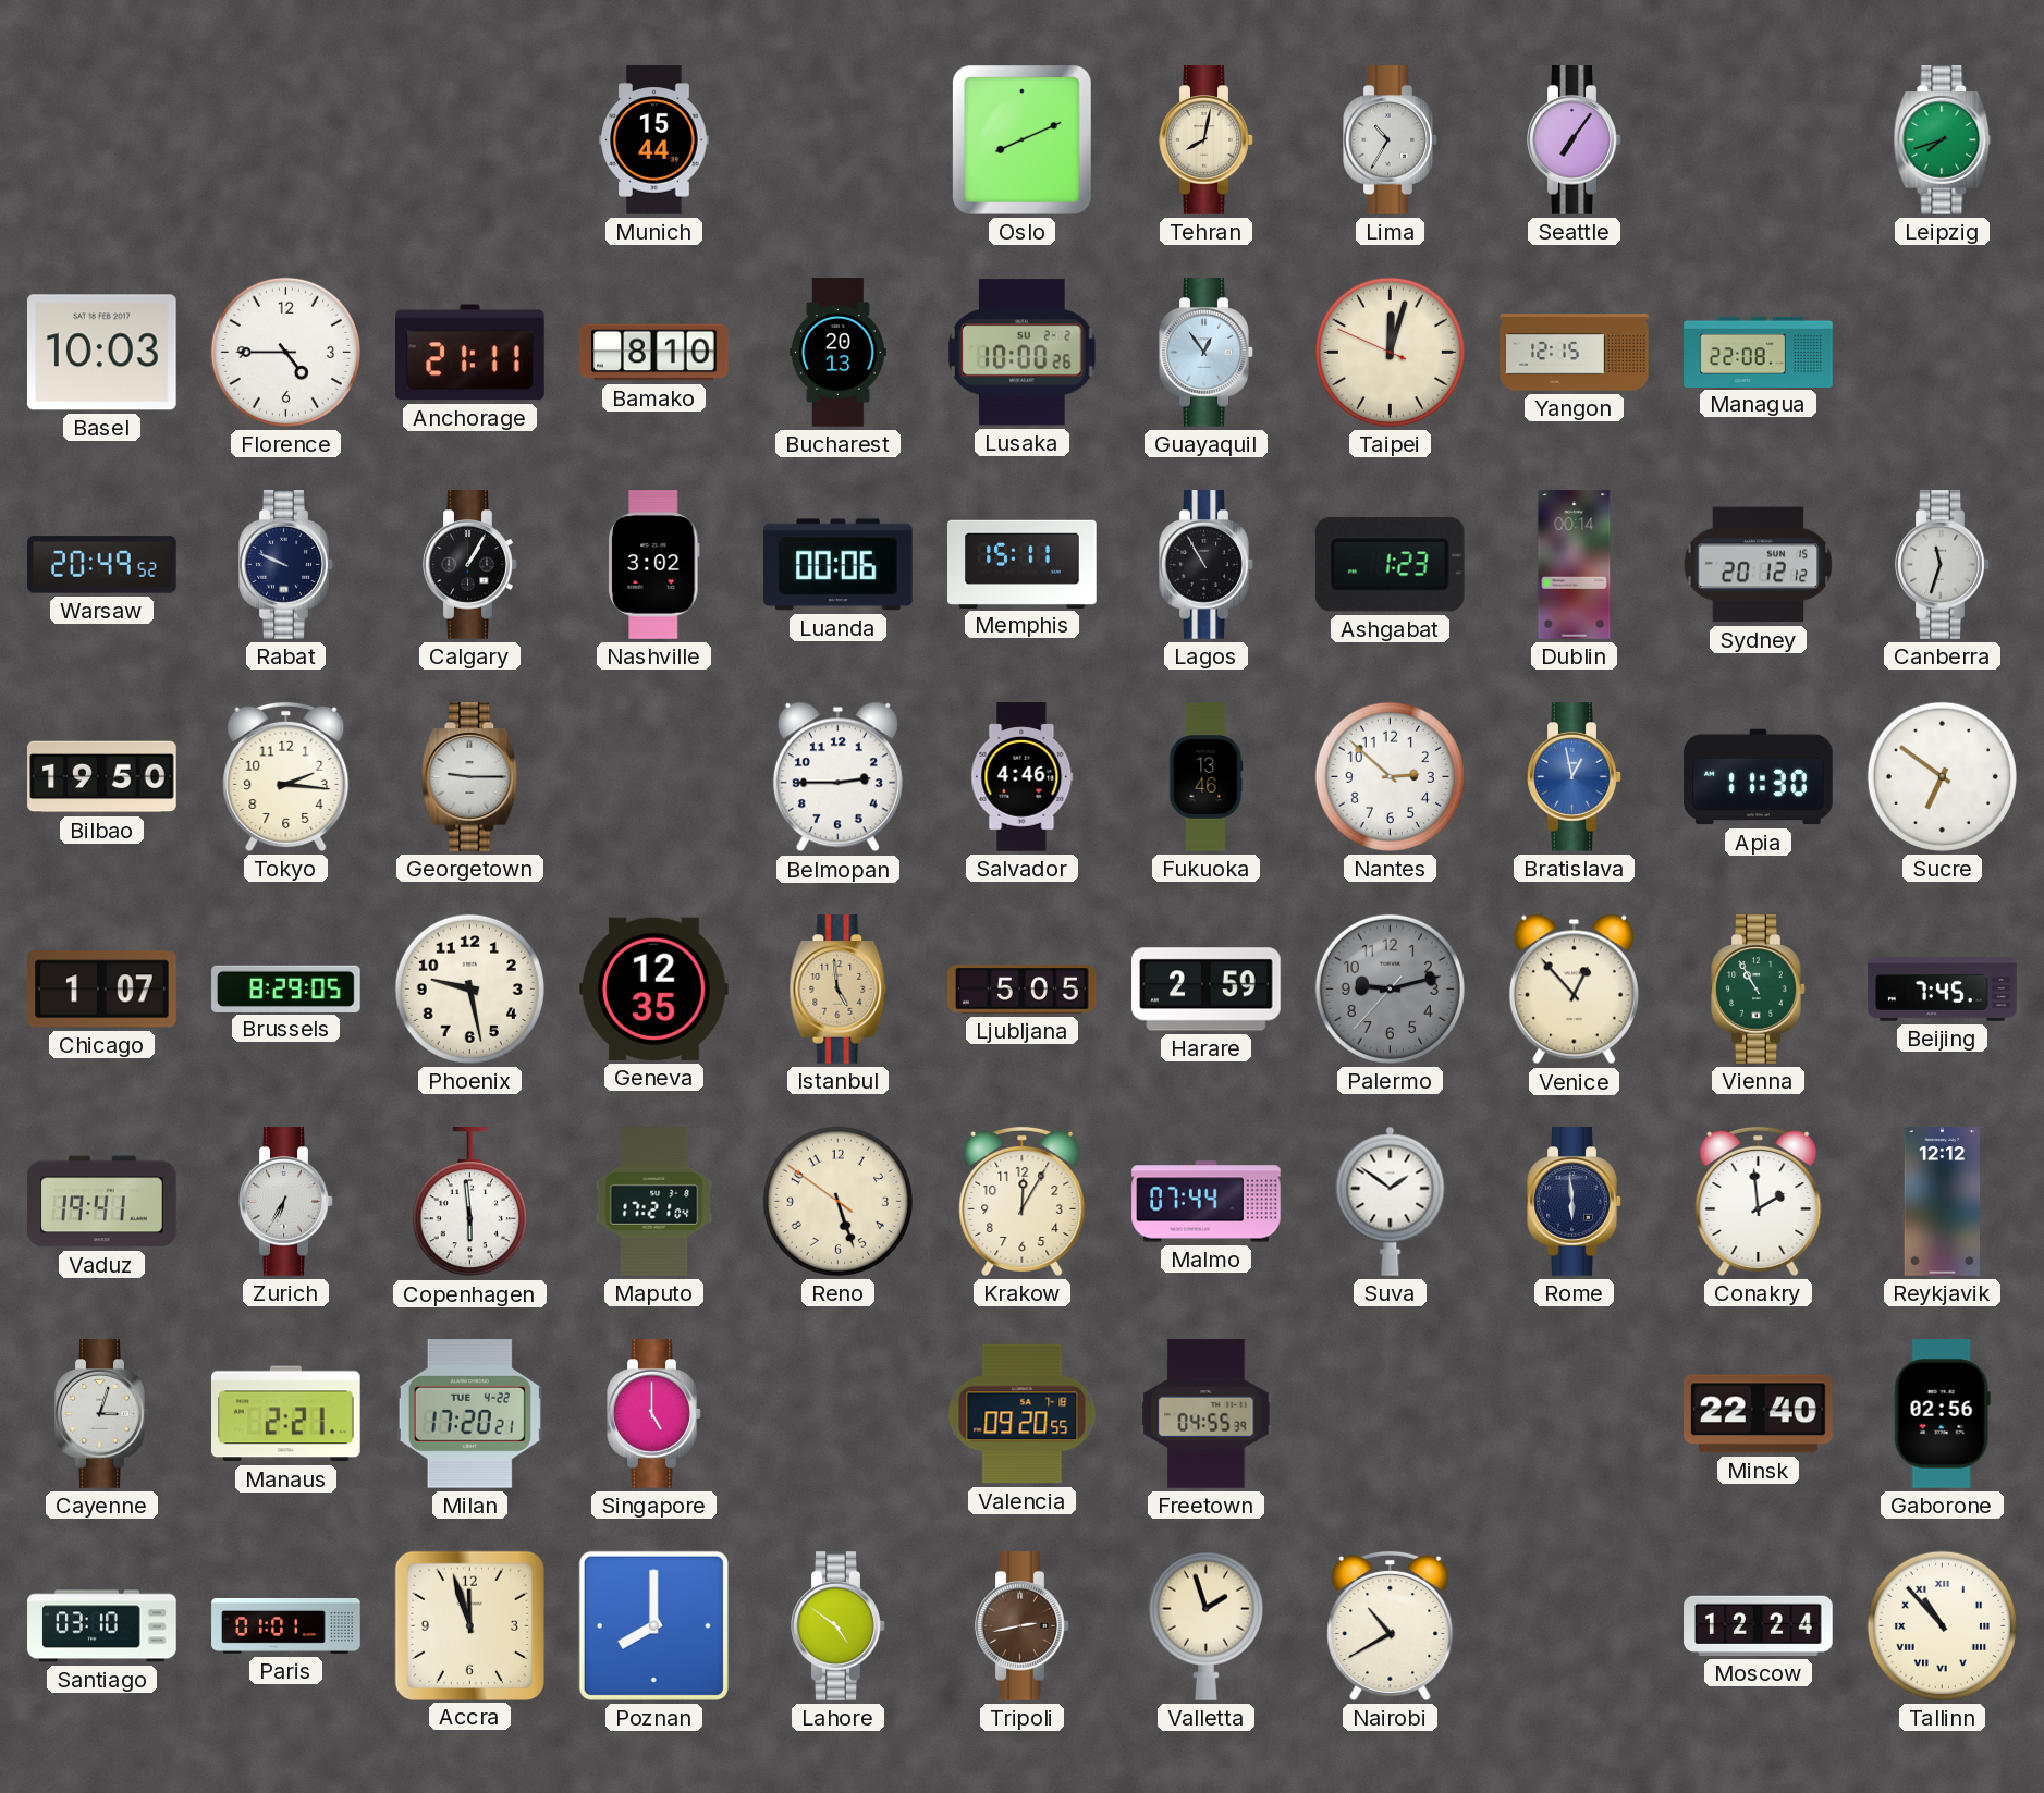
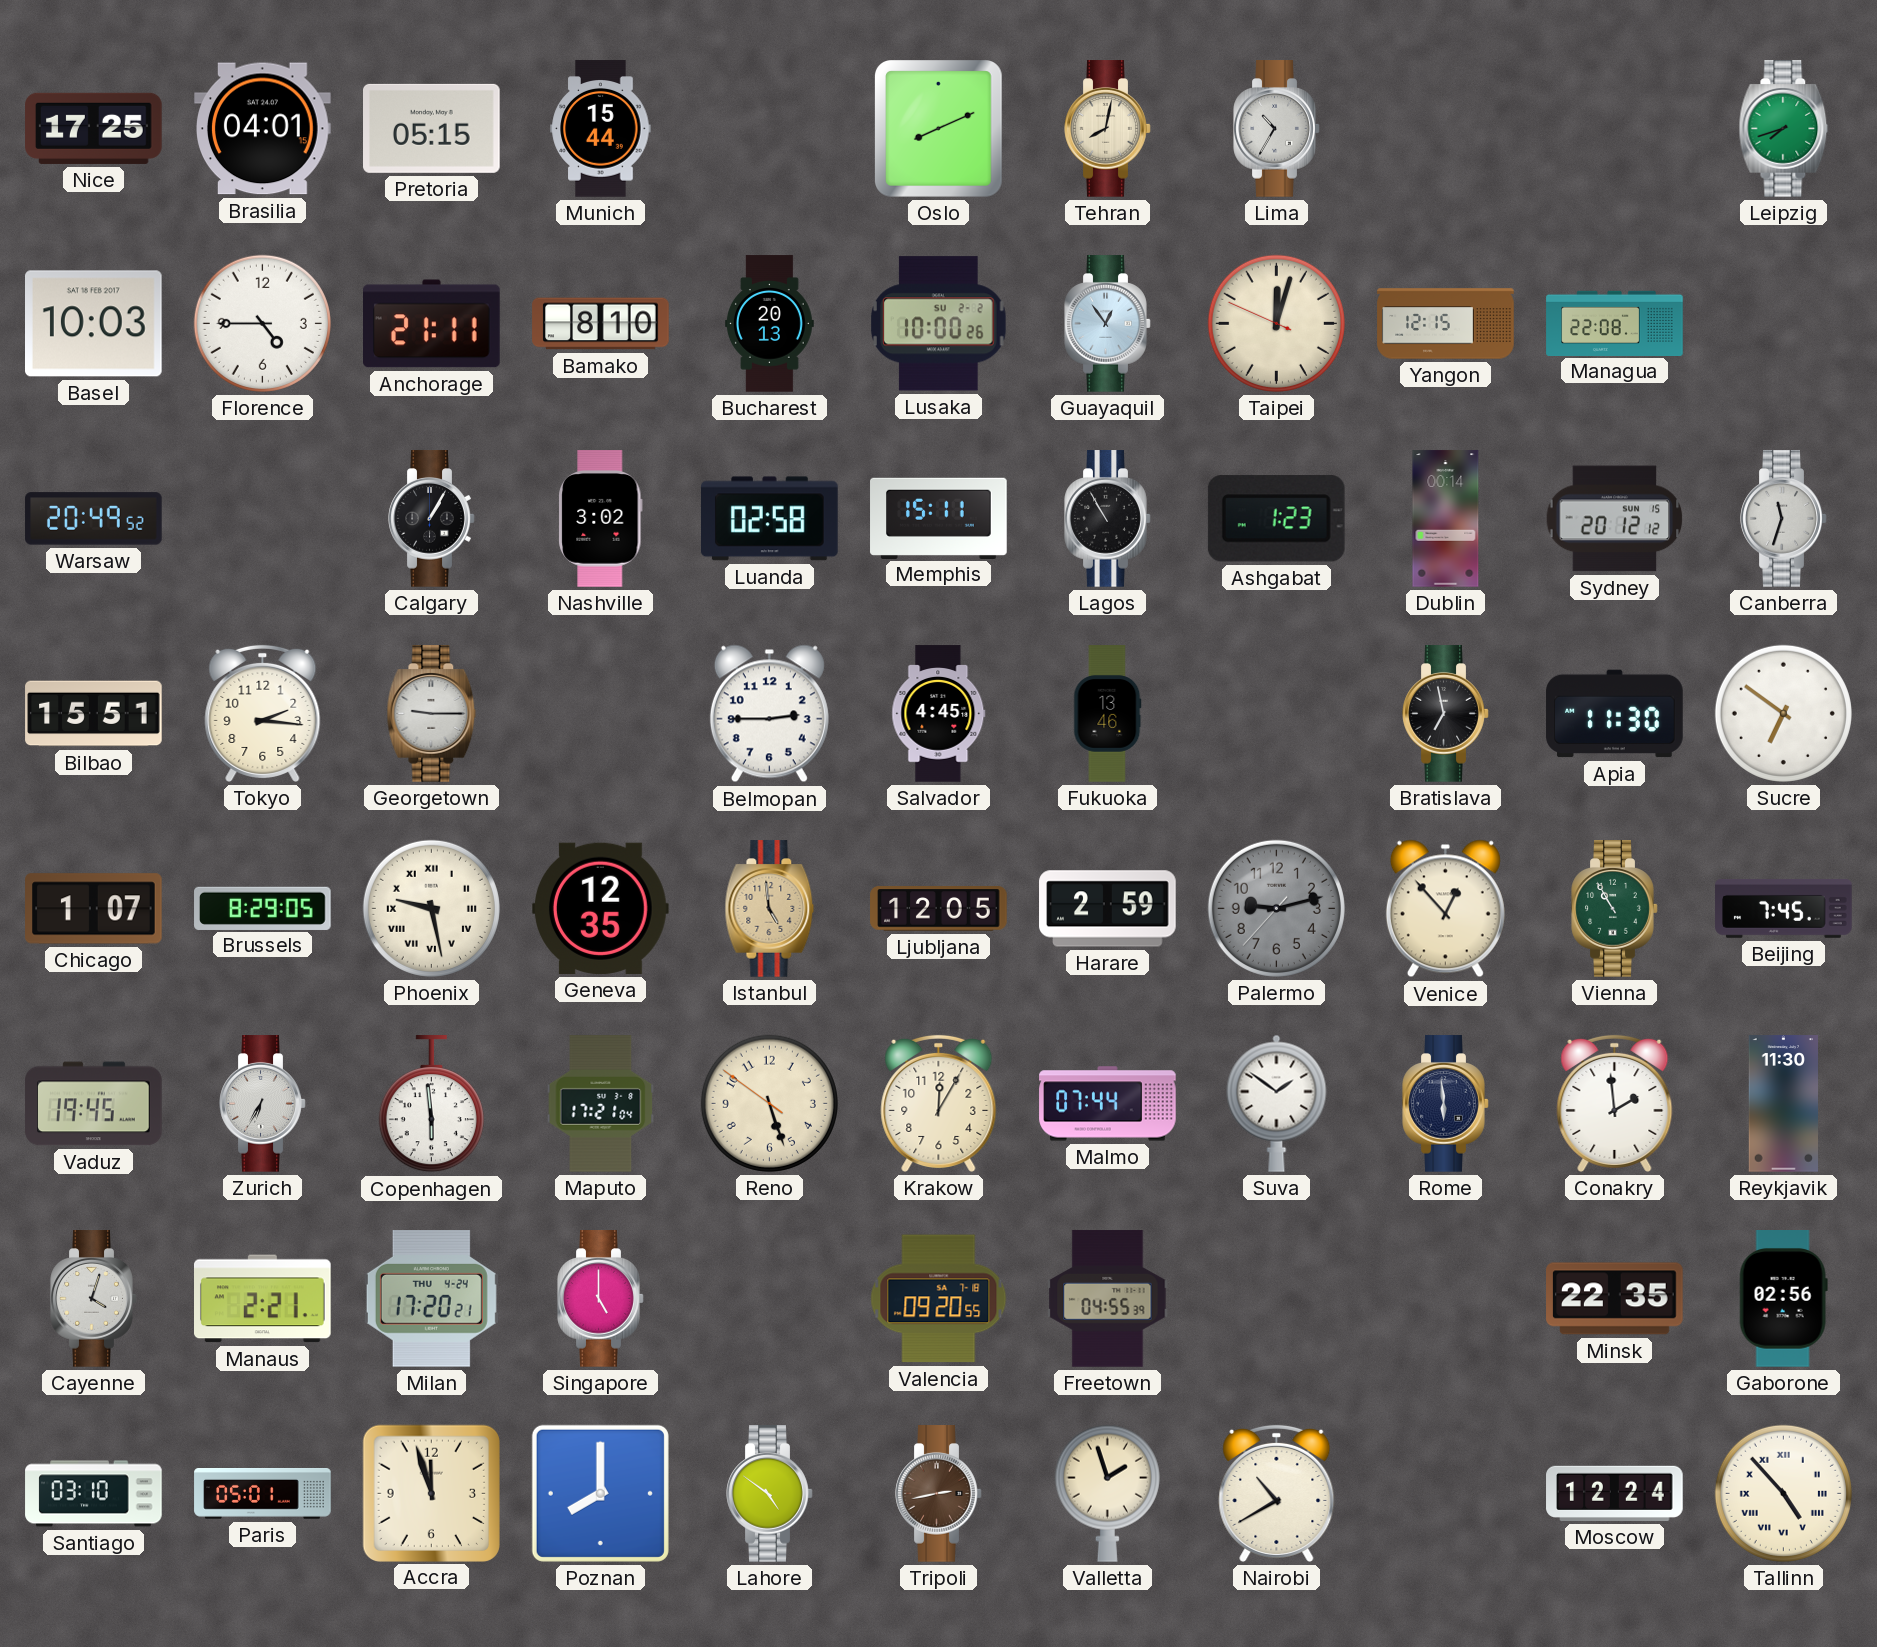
Nice: none -> 17:25 (94, 128)
Brasilia: none -> 04:01 (263, 129)
Pretoria: none -> 05:15 (432, 128)
Seattle: 7:06 -> none (1575, 140)
Rabat: 9:49 -> none (286, 565)
Luanda: 00:06 -> 02:58 (770, 519)
Bilbao: 19:50 -> 15:51 (94, 714)
Salvador: 4:46 -> 4:45 (939, 714)
Nantes: 2:52 -> none (1390, 776)
Bratislava: 12:58 -> 6:58 (1446, 714)
Bratislava dial: blue -> black (1446, 714)
Phoenix numerals: Arabic -> Roman (431, 908)
Ljubljana: 5:05 -> 12:05 (939, 909)
Vaduz: 19:41 -> 19:45 (94, 1104)
Reykjavik: 12:12 -> 11:30 (1784, 1104)
Cayenne: 3:03 -> 4:03 (94, 1299)
Milan date: TUE 4-22 -> THU 4-24 (431, 1299)
Minsk: 22:40 -> 22:35 (1615, 1299)
Paris: 01:01 -> 05:01 (263, 1494)
Tallinn: 10:53 -> 4:53 (1783, 1493)
